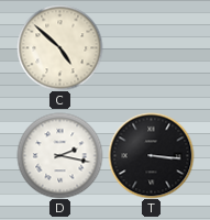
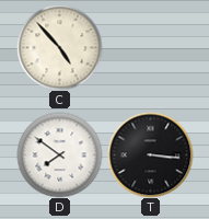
C: 4:52 -> 4:53 (59, 47)
D: 2:17 -> 7:51 (59, 154)
